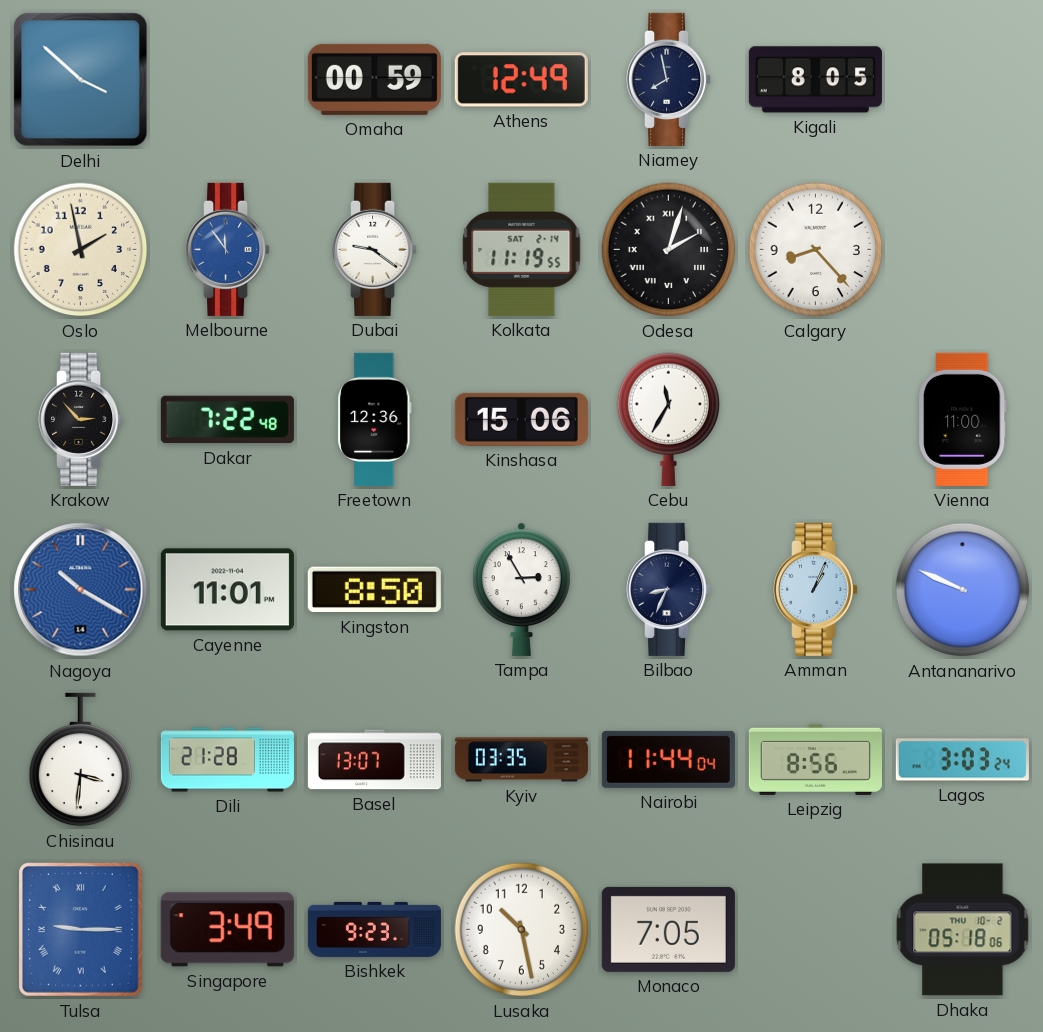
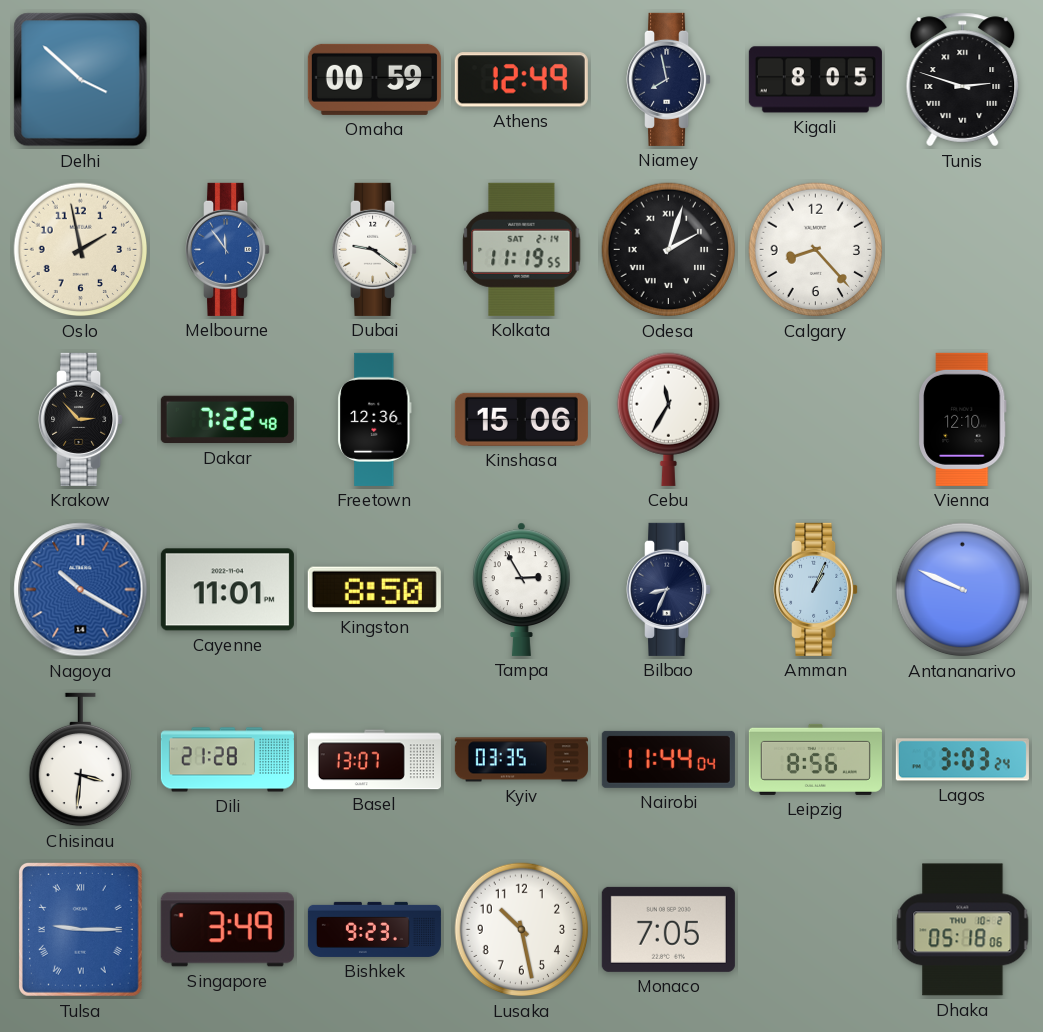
Tunis: none -> 2:48 (963, 80)
Vienna: 11:00 -> 12:10 (963, 419)
